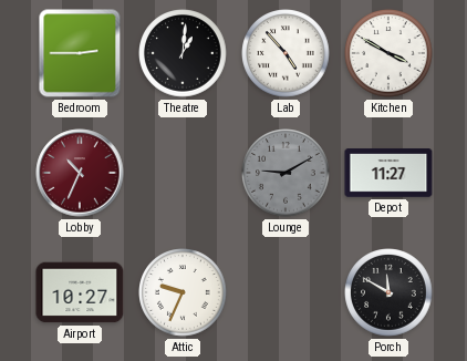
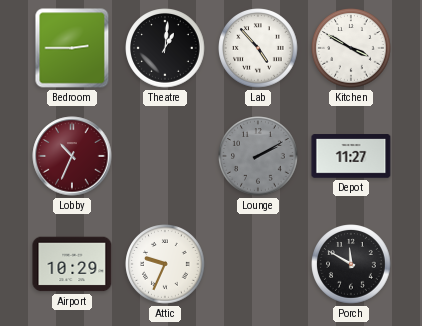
Lounge: 9:10 -> 2:10 (258, 156)
Airport: 10:27 -> 10:29 (72, 264)
